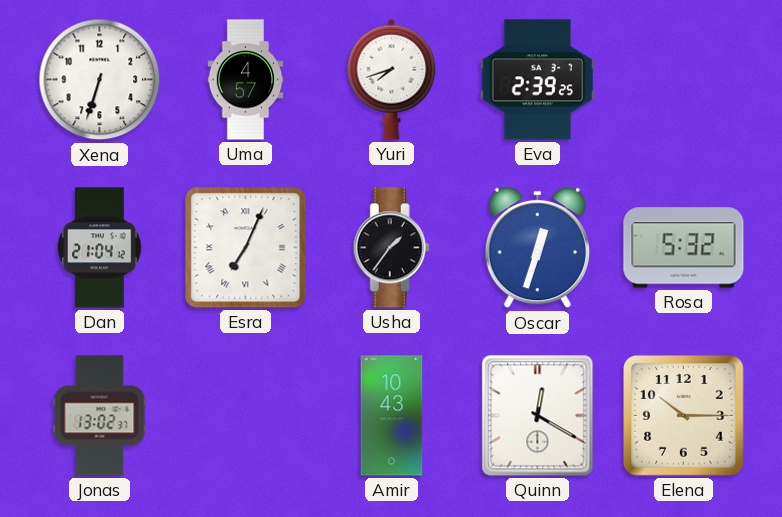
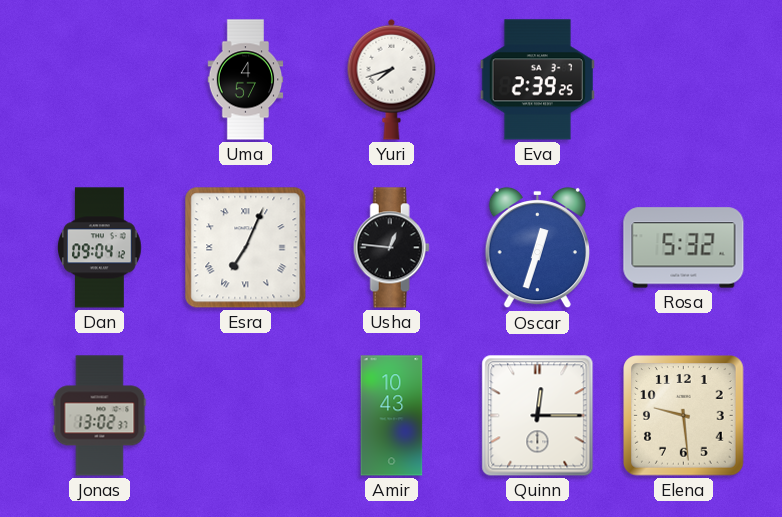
Xena: 6:33 -> none (100, 80)
Dan: 21:04 -> 09:04 (100, 248)
Usha: 1:36 -> 12:46 (391, 248)
Quinn: 12:20 -> 12:15 (538, 416)
Elena: 10:15 -> 9:29 (684, 416)
